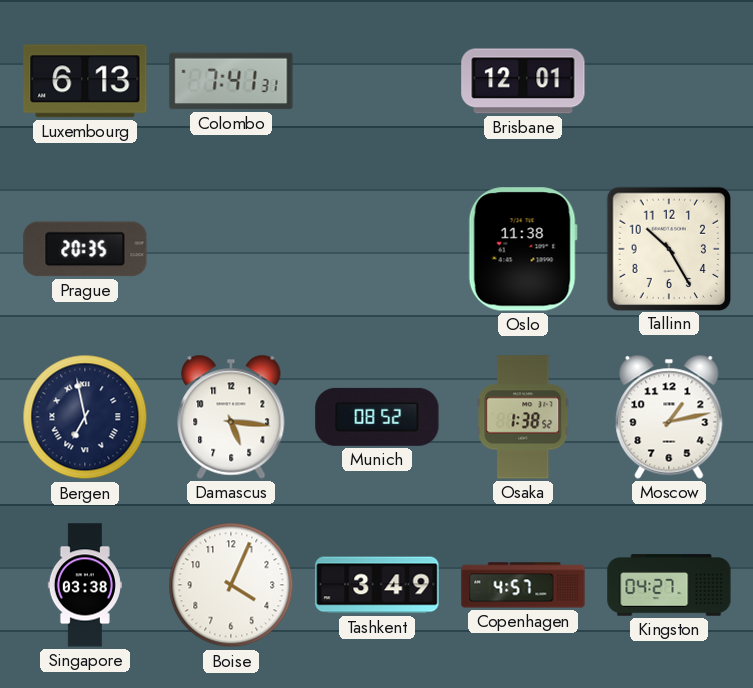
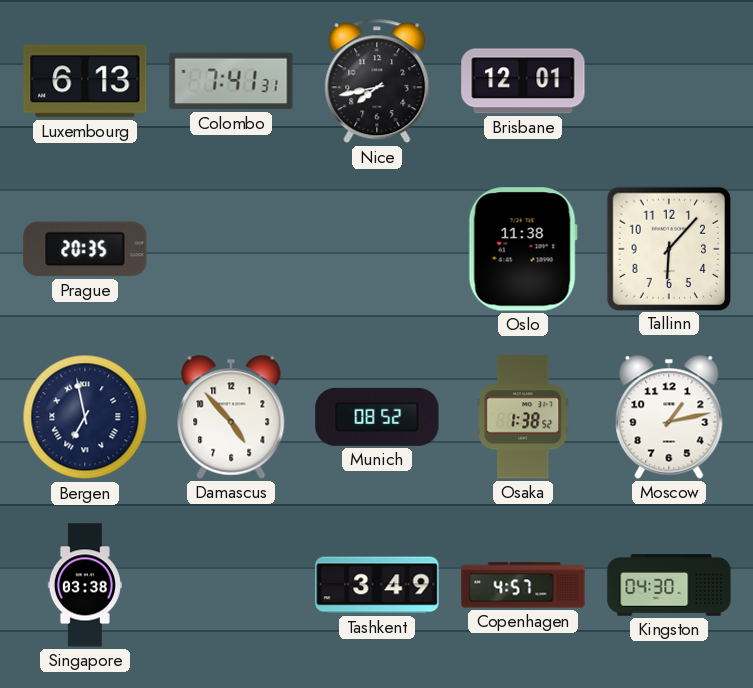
Nice: none -> 7:43 (377, 81)
Tallinn: 10:25 -> 6:07 (668, 248)
Damascus: 5:16 -> 4:53 (231, 417)
Boise: 4:04 -> none (231, 585)
Kingston: 04:27 -> 04:30 (669, 585)
